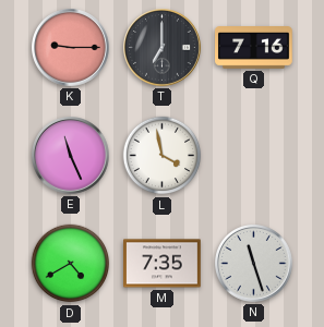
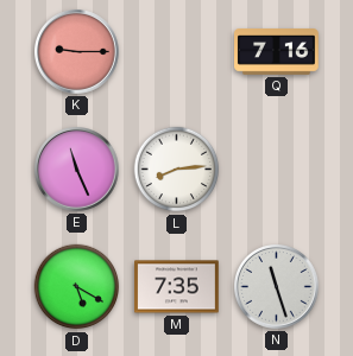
T: 7:00 -> none (163, 48)
L: 3:58 -> 8:14 (177, 170)
D: 4:40 -> 5:20 (77, 287)
